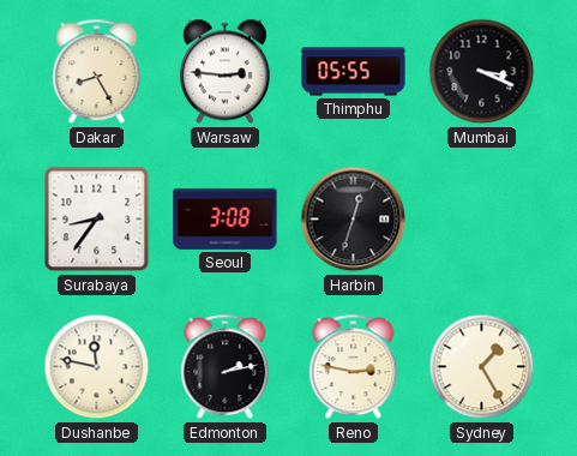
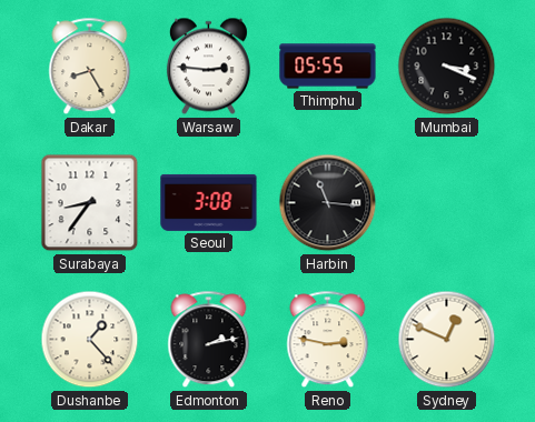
Harbin: 12:33 -> 11:16 (328, 203)
Dushanbe: 11:47 -> 1:23 (90, 340)
Sydney: 1:25 -> 12:49 (447, 340)
